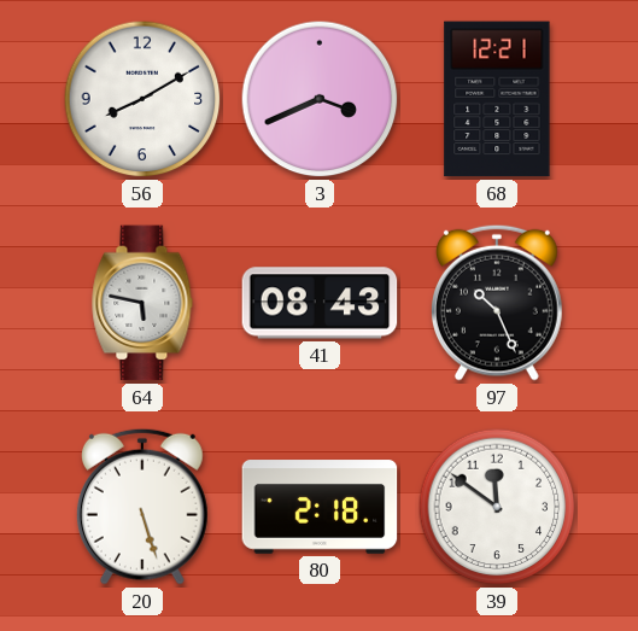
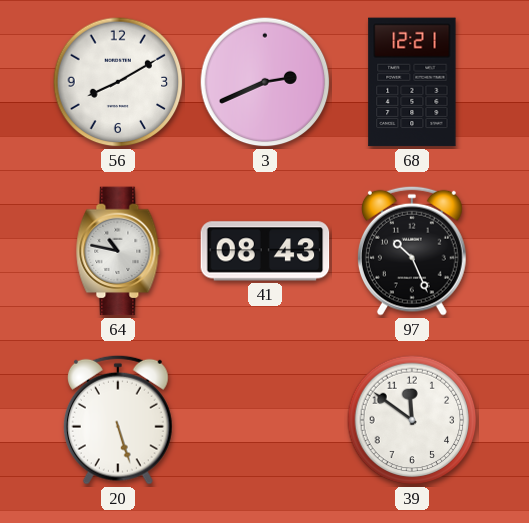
3: 3:41 -> 2:41 (265, 82)
64: 5:47 -> 10:47 (118, 251)
80: 2:18 -> none (320, 507)
